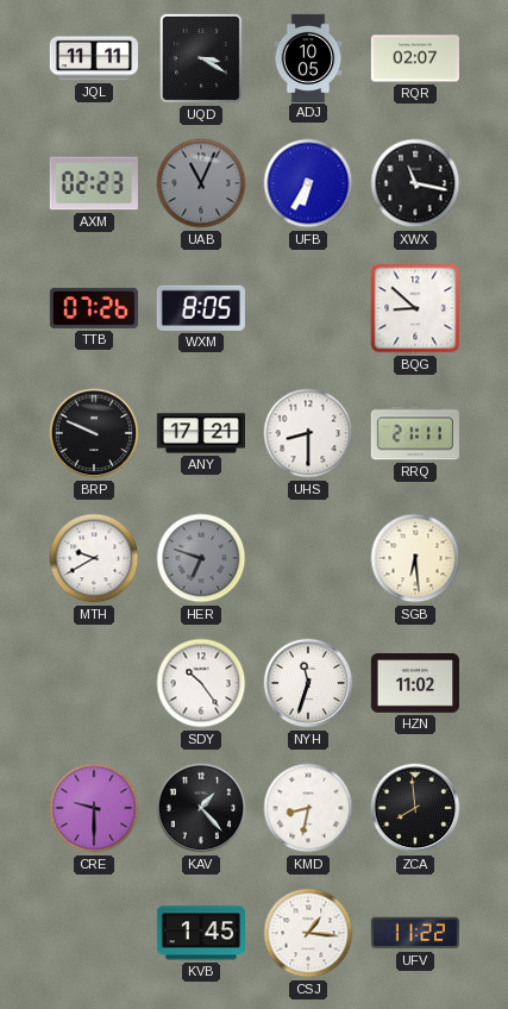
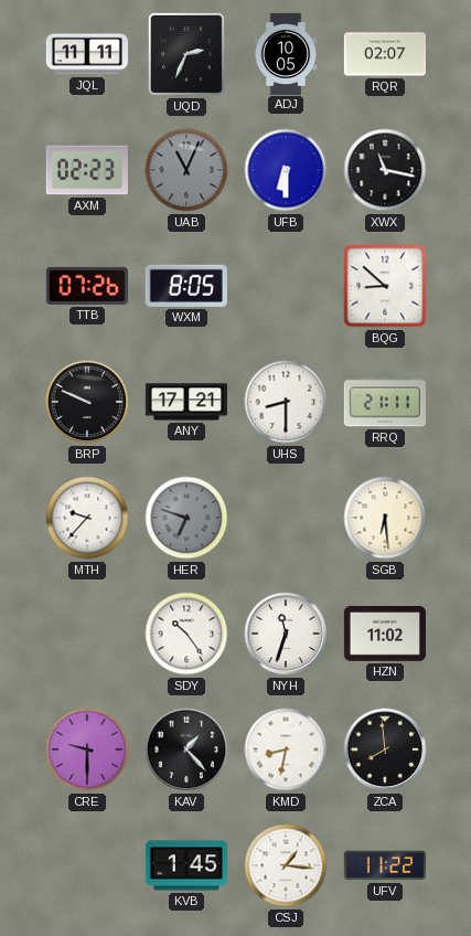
UQD: 3:20 -> 2:34 (186, 54)
UFB: 6:35 -> 6:30 (286, 170)
MTH: 9:40 -> 9:37 (87, 518)
